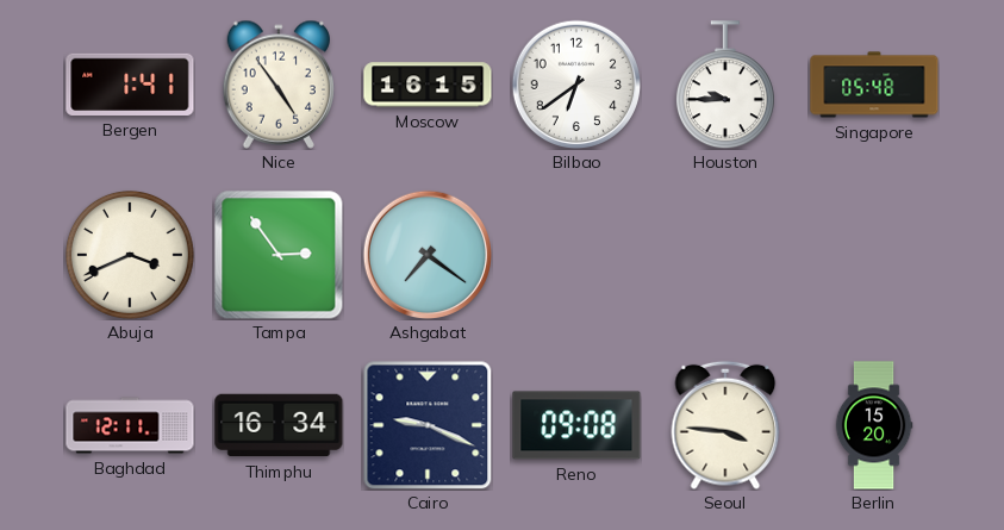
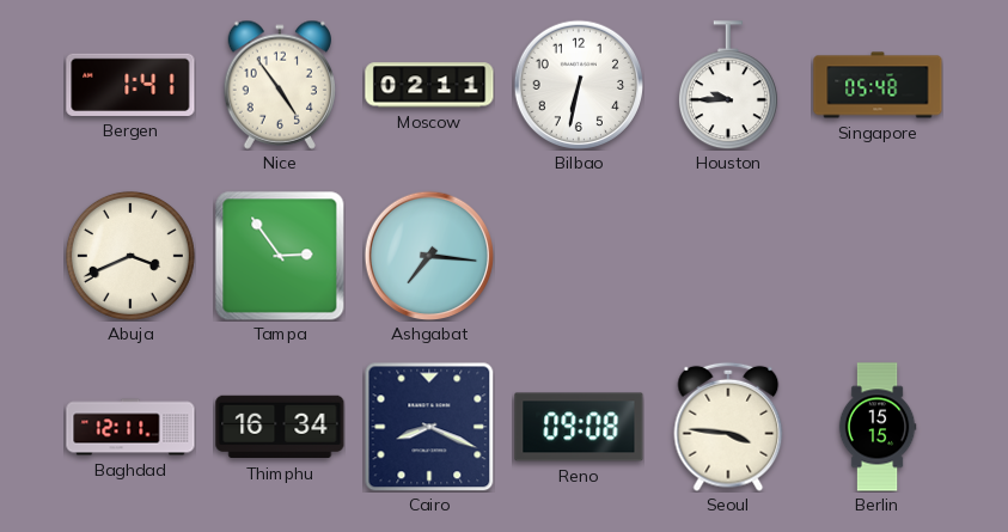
Moscow: 16:15 -> 02:11 (429, 85)
Bilbao: 6:39 -> 6:32 (578, 84)
Ashgabat: 7:21 -> 7:16 (428, 255)
Cairo: 9:19 -> 8:19 (429, 427)
Berlin: 15:20 -> 15:15 (878, 427)
